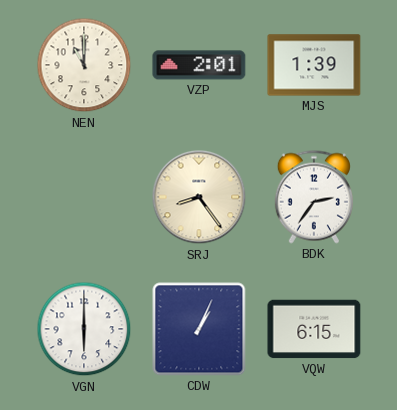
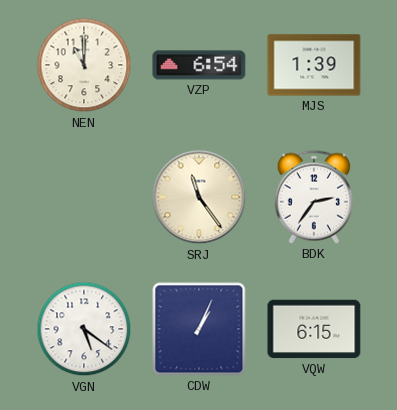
VZP: 2:01 -> 6:54 (199, 65)
SRJ: 8:24 -> 11:24 (199, 197)
VGN: 6:00 -> 5:21 (84, 329)
